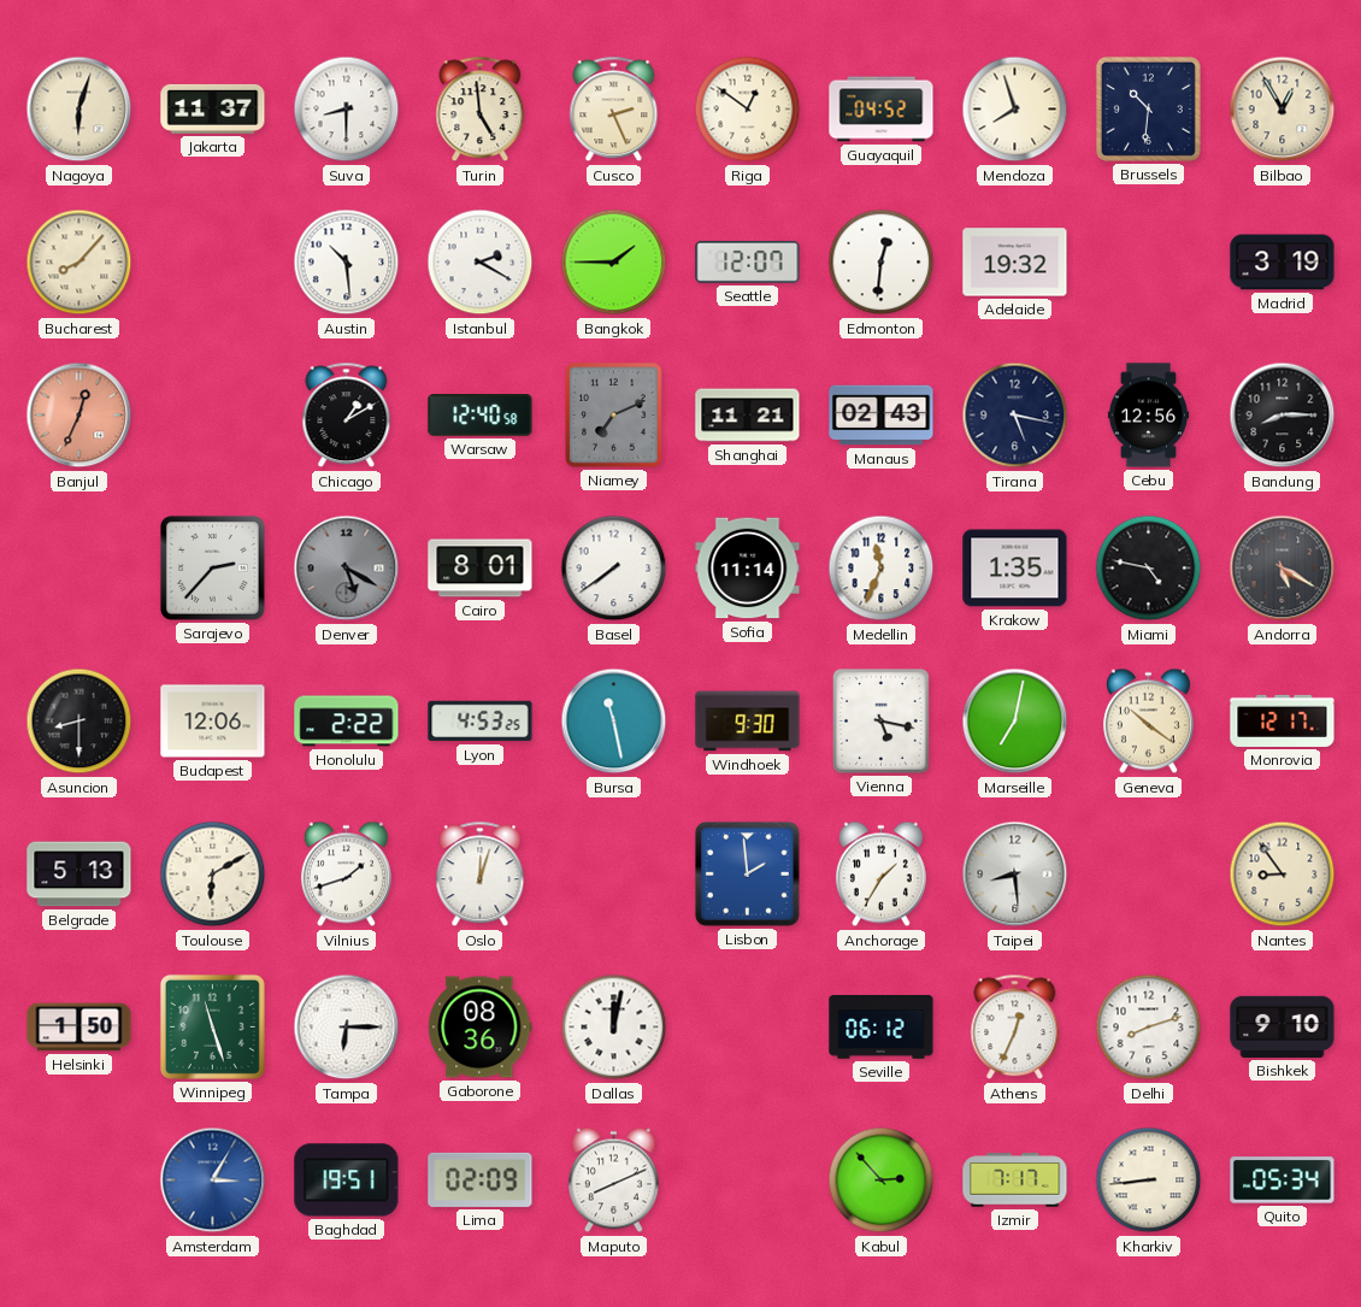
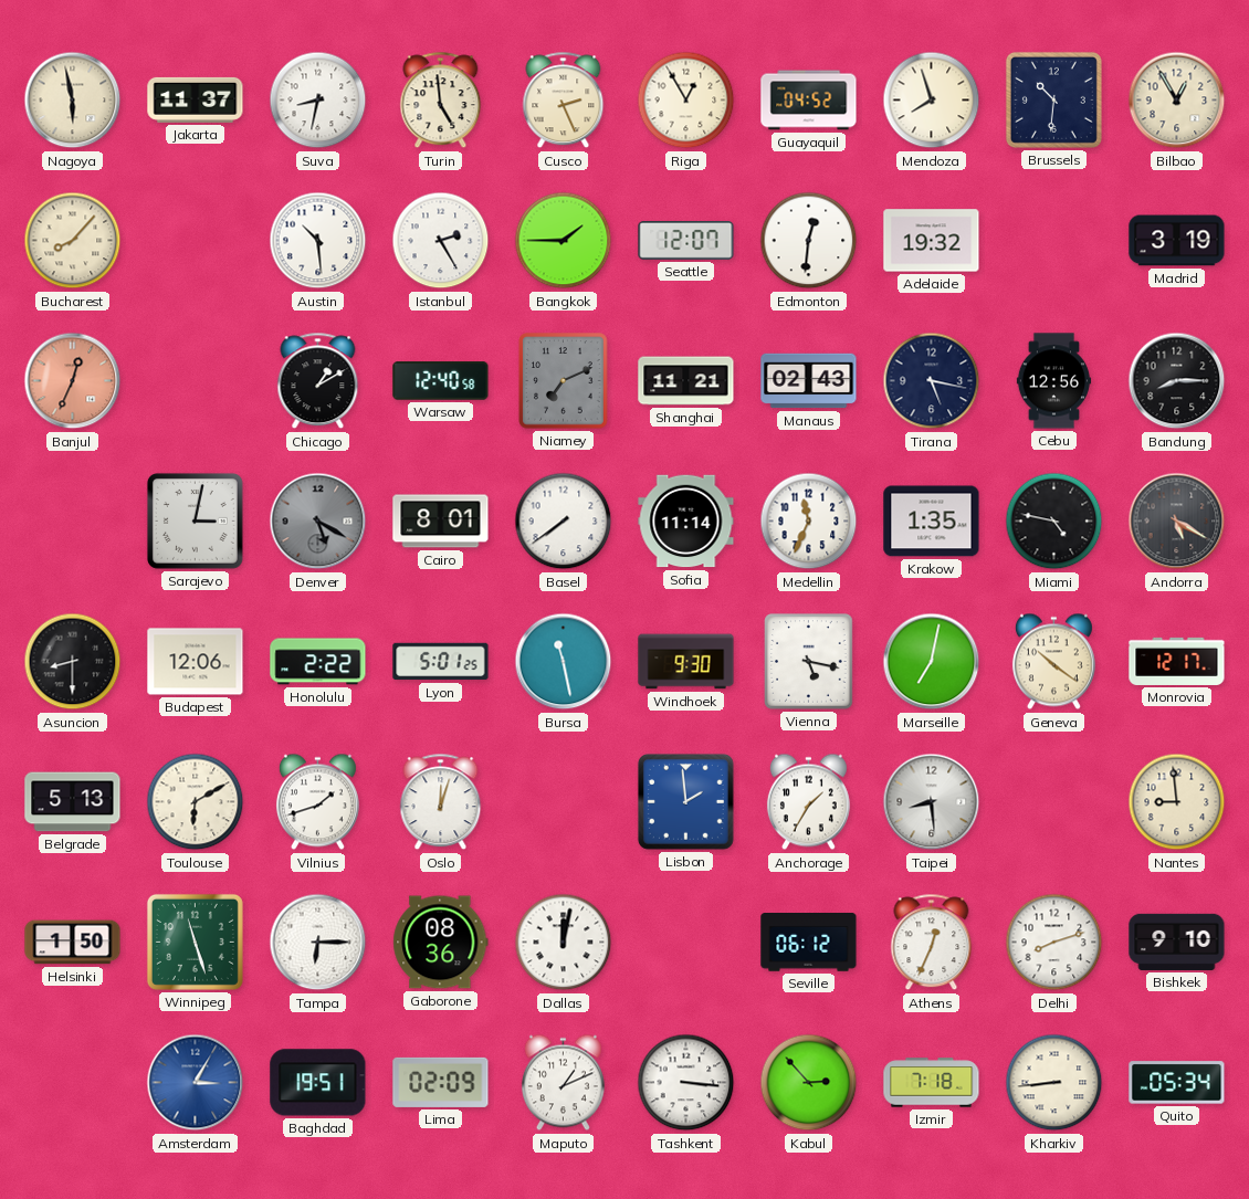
Nagoya: 6:03 -> 5:58 (73, 101)
Suva: 8:30 -> 8:32 (318, 101)
Riga: 12:51 -> 12:55 (686, 101)
Istanbul: 2:20 -> 2:25 (441, 241)
Sarajevo: 2:37 -> 3:02 (195, 520)
Lyon: 4:53 -> 5:01 (441, 662)
Nantes: 8:54 -> 8:59 (1177, 802)
Maputo: 8:11 -> 1:11 (563, 1083)
Tashkent: none -> 3:16 (686, 1083)
Izmir: 7:17 -> 7:18 (932, 1083)
